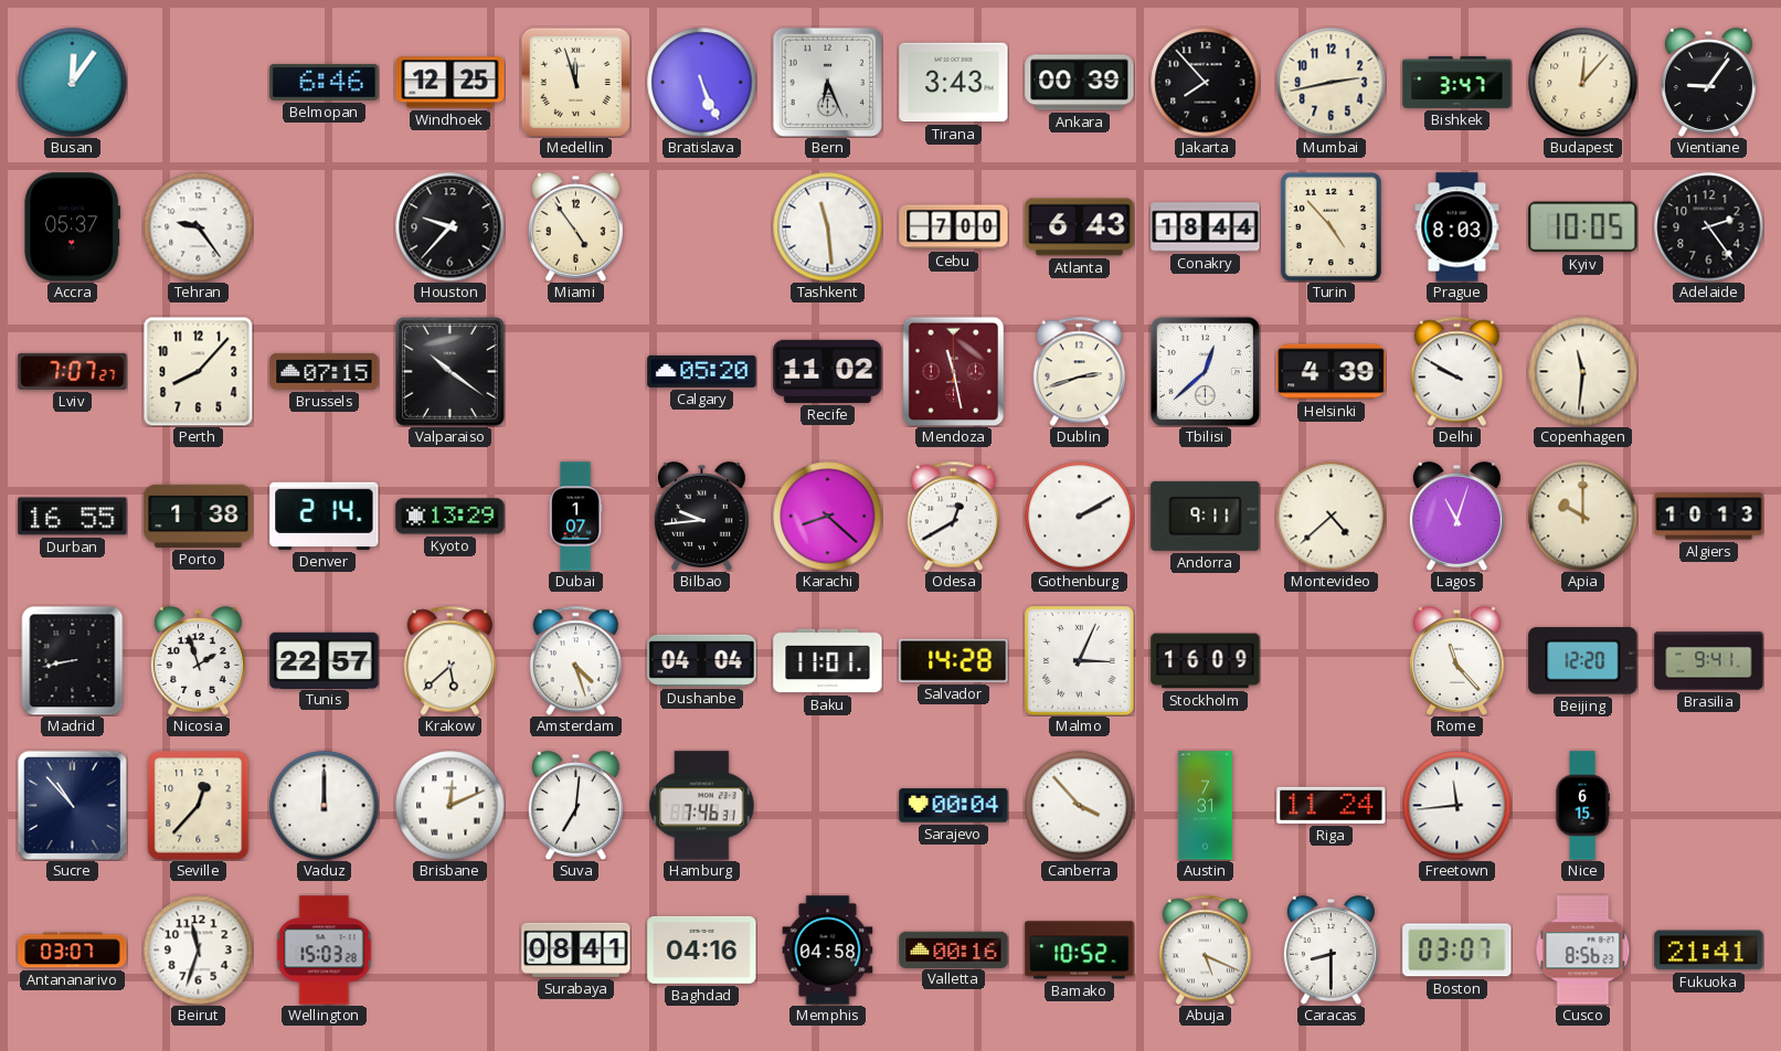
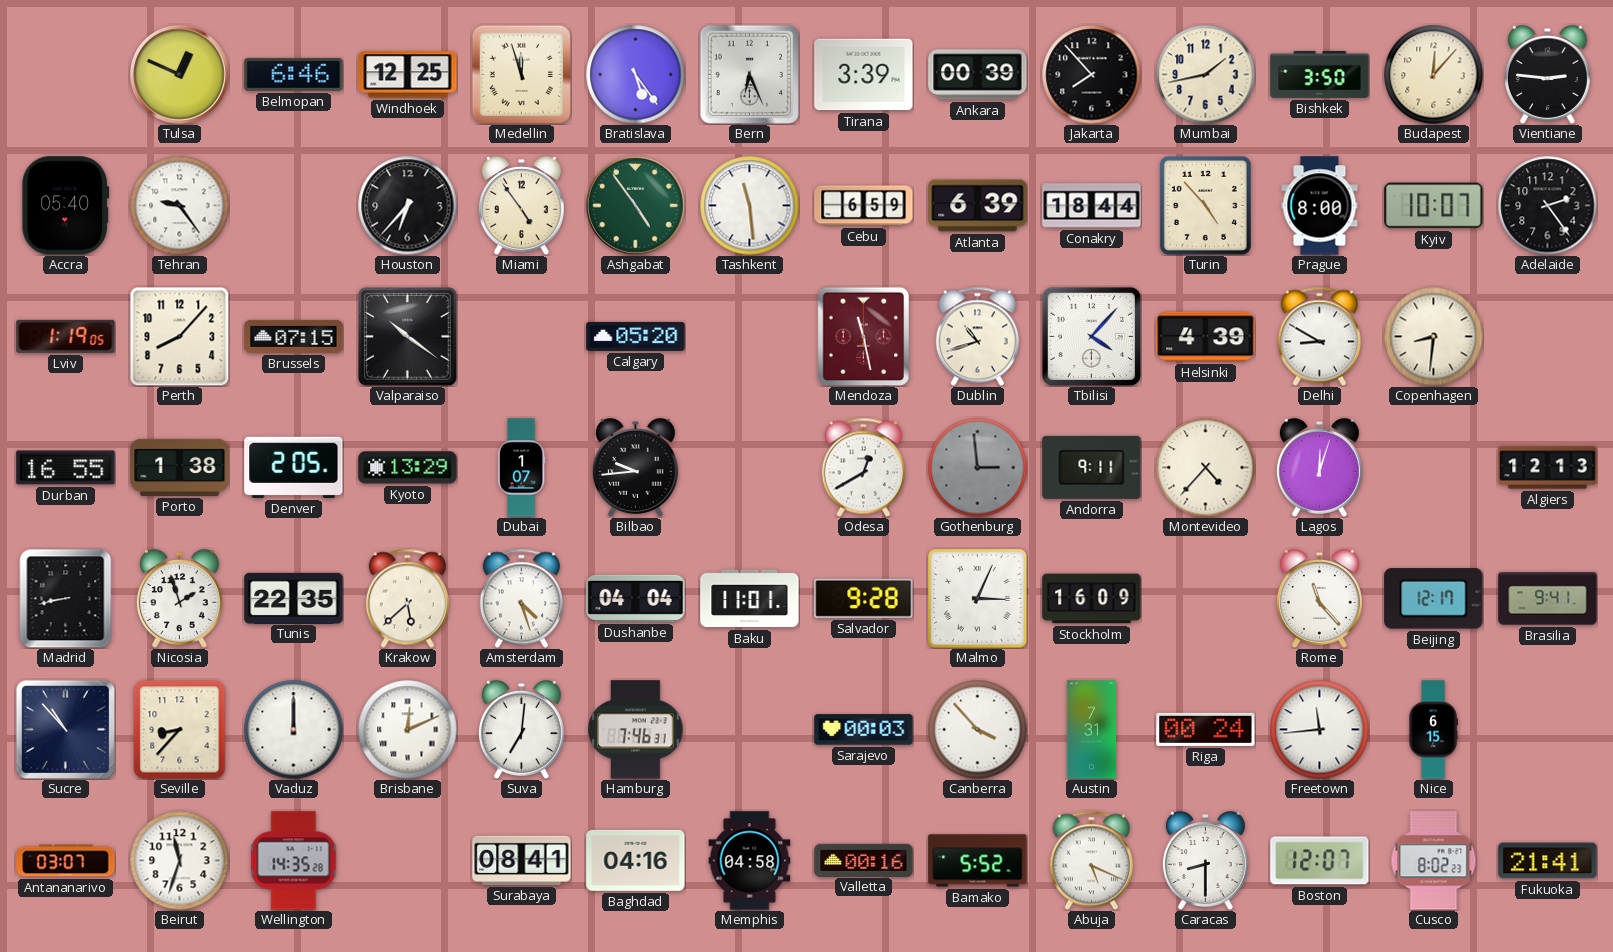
Busan: 12:06 -> none (73, 83)
Tulsa: none -> 12:49 (180, 75)
Bratislava: 5:26 -> 5:24 (636, 75)
Tirana: 3:43 -> 3:39 (864, 75)
Mumbai: 2:43 -> 1:43 (1206, 75)
Bishkek: 3:47 -> 3:50 (1320, 74)
Vientiane: 9:06 -> 2:46 (1547, 75)
Accra: 05:37 -> 05:40 (66, 206)
Houston: 9:37 -> 6:37 (408, 206)
Ashgabat: none -> 4:54 (636, 206)
Cebu: 7:00 -> 6:59 (864, 206)
Atlanta: 6:43 -> 6:39 (978, 206)
Prague: 8:03 -> 8:00 (1320, 206)
Kyiv: 10:05 -> 10:07 (1434, 206)
Lviv: 7:07 -> 1:19 (66, 336)
Recife: 11:02 -> none (828, 371)
Dublin: 2:42 -> 10:42 (977, 336)
Tbilisi: 12:38 -> 4:07 (1091, 336)
Delhi: 9:50 -> 8:50 (1319, 336)
Copenhagen: 11:31 -> 8:31 (1434, 337)
Denver: 2:14 -> 2:05 (294, 467)
Karachi: 8:22 -> none (828, 517)
Gothenburg: 2:10 -> 2:59 (978, 468)
Gothenburg dial: white -> grey (978, 468)
Montevideo: 4:38 -> 4:37 (1206, 468)
Lagos: 11:03 -> 12:03 (1319, 468)
Apia: 10:00 -> none (1583, 517)
Algiers: 10:13 -> 12:13 (1548, 468)
Tunis: 22:57 -> 22:35 (294, 598)
Salvador: 14:28 -> 9:28 (864, 598)
Beijing: 12:20 -> 12:17 (1434, 599)
Seville: 12:37 -> 8:37 (180, 730)
Sarajevo: 00:04 -> 00:03 (864, 730)
Riga: 11:24 -> 00:24 (1206, 729)
Wellington: 15:03 -> 14:35 (294, 861)
Bamako: 10:52 -> 5:52 (978, 861)
Boston: 03:07 -> 12:07 (1320, 861)
Cusco: 8:56 -> 8:02 (1434, 861)
